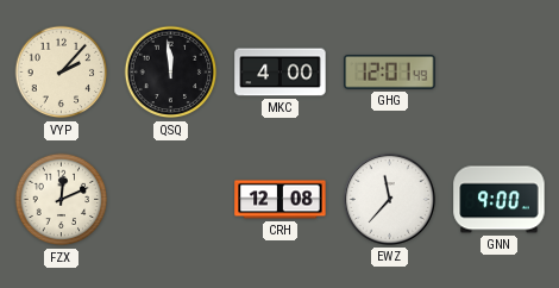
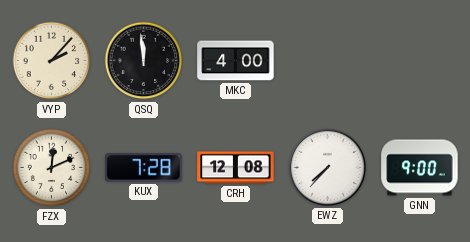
GHG: 12:01 -> none (390, 73)
KUX: none -> 7:28 (144, 168)
EWZ: 11:37 -> 7:37 (327, 167)
